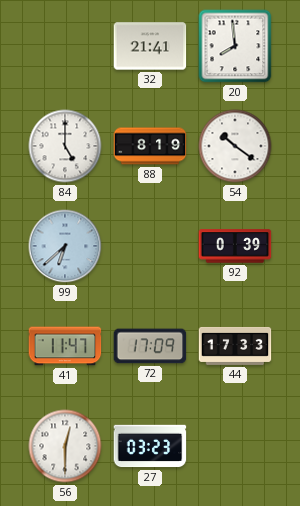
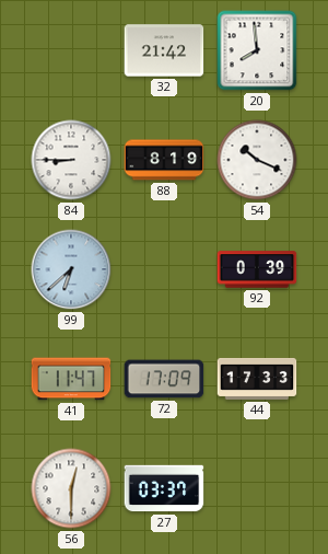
32: 21:41 -> 21:42 (164, 50)
84: 5:00 -> 8:45 (71, 160)
54: 10:21 -> 10:19 (257, 160)
27: 03:23 -> 03:37 (164, 488)
